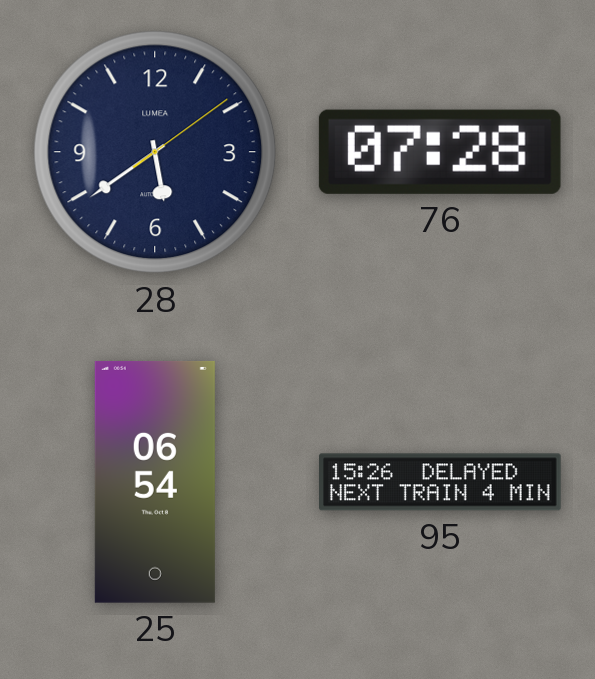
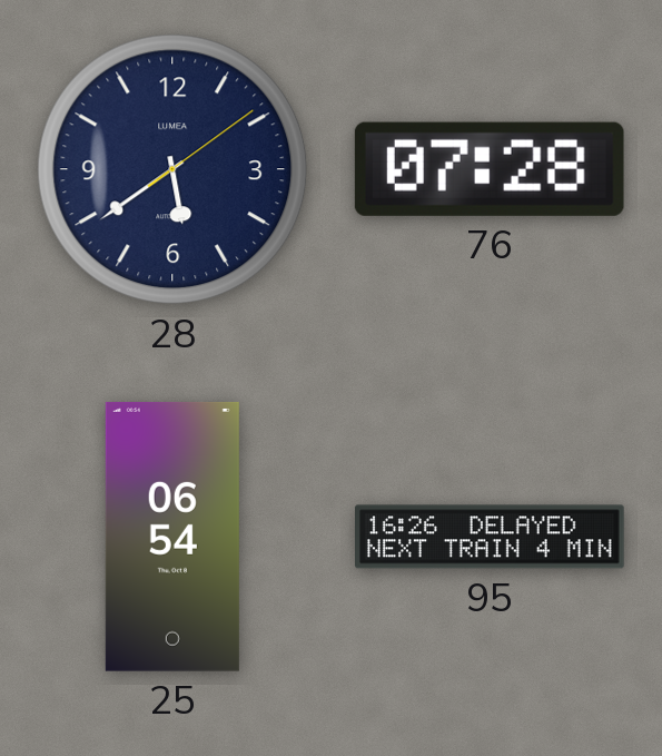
95: 15:26 -> 16:26 (491, 537)
